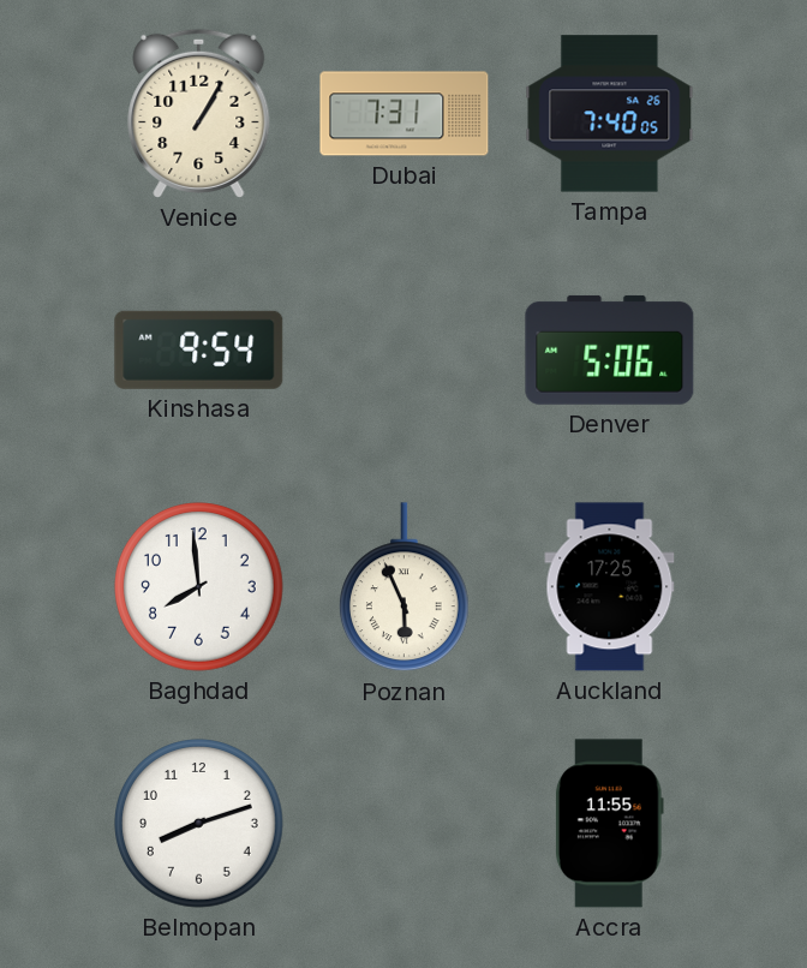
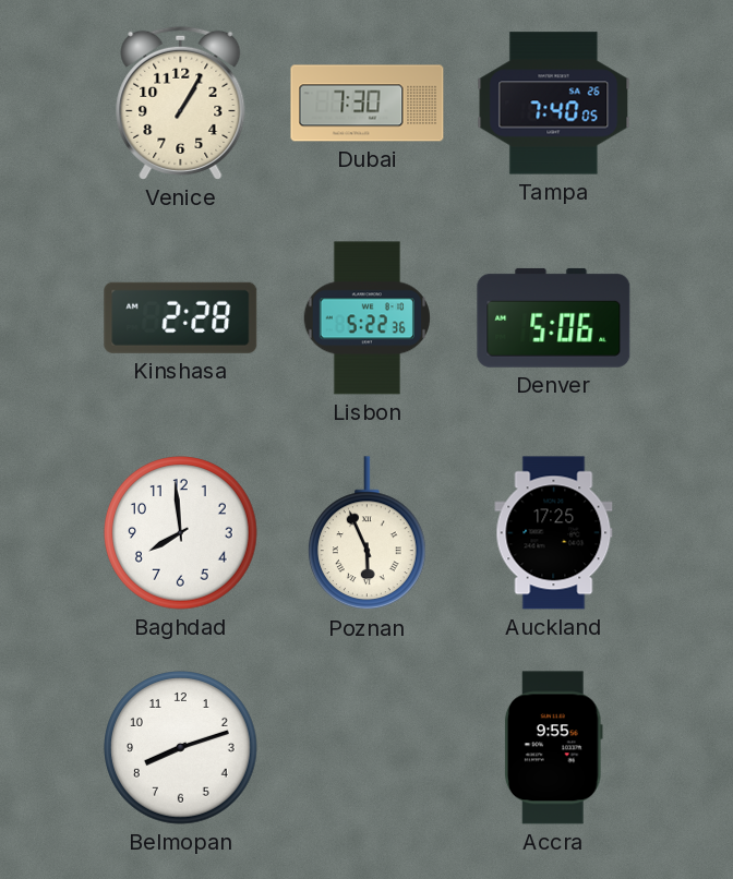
Dubai: 7:31 -> 7:30 (368, 104)
Kinshasa: 9:54 -> 2:28 (181, 317)
Lisbon: none -> 5:22 (366, 318)
Accra: 11:55 -> 9:55 (553, 748)
